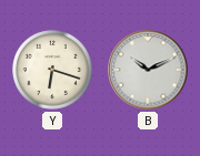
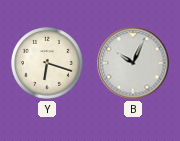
B: 10:11 -> 10:04 (133, 63)
